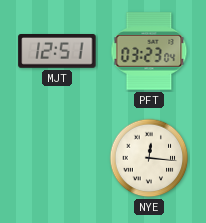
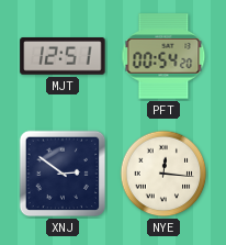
PFT: 03:23 -> 00:54 (163, 56)
XNJ: none -> 2:51 (63, 174)
